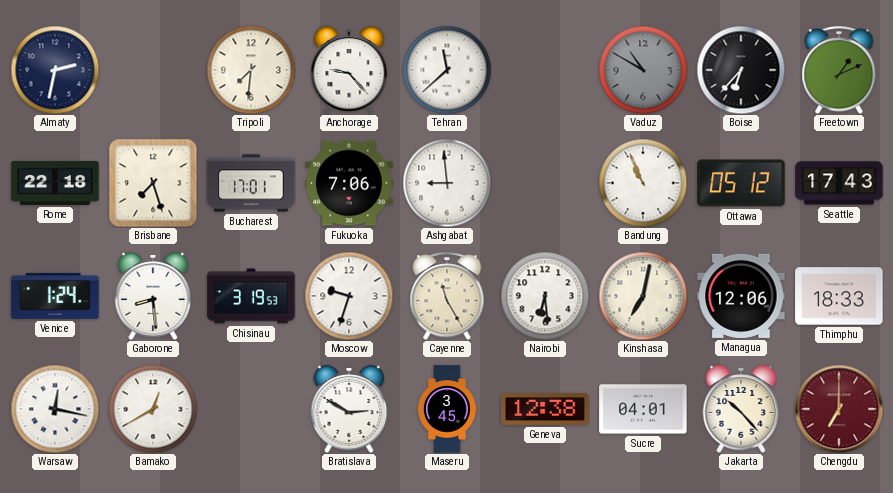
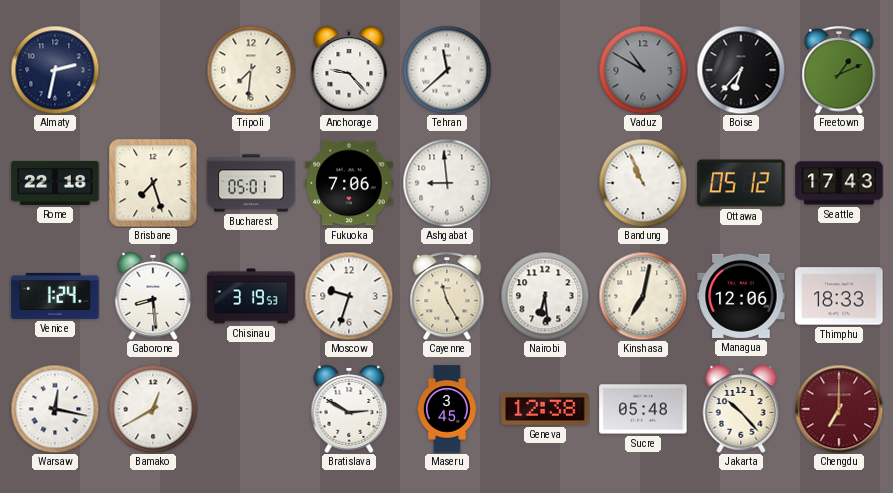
Bucharest: 17:01 -> 05:01 (251, 183)
Sucre: 04:01 -> 05:48 (643, 409)
